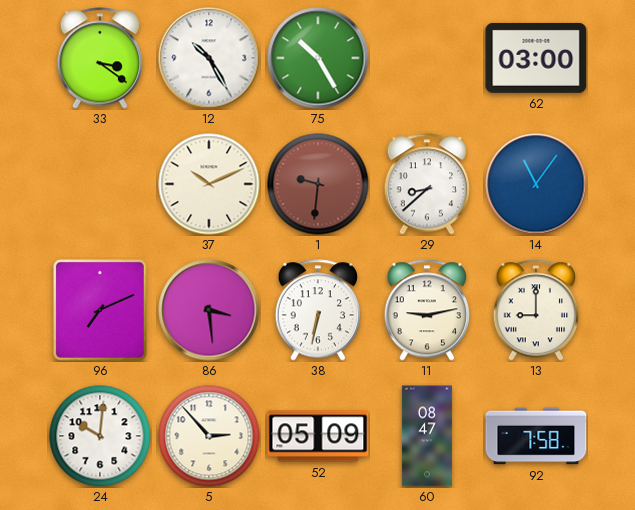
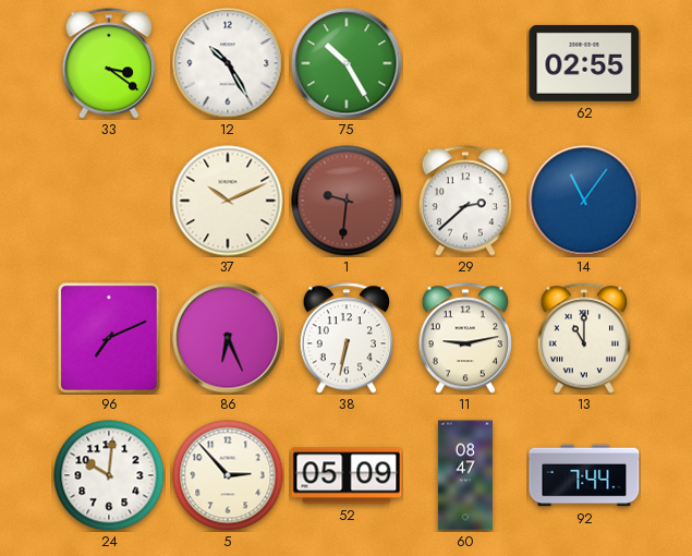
62: 03:00 -> 02:55 (584, 63)
29: 8:38 -> 2:38 (465, 201)
86: 3:29 -> 6:26 (228, 338)
13: 9:00 -> 11:00 (584, 338)
92: 7:58 -> 7:44 (584, 475)
